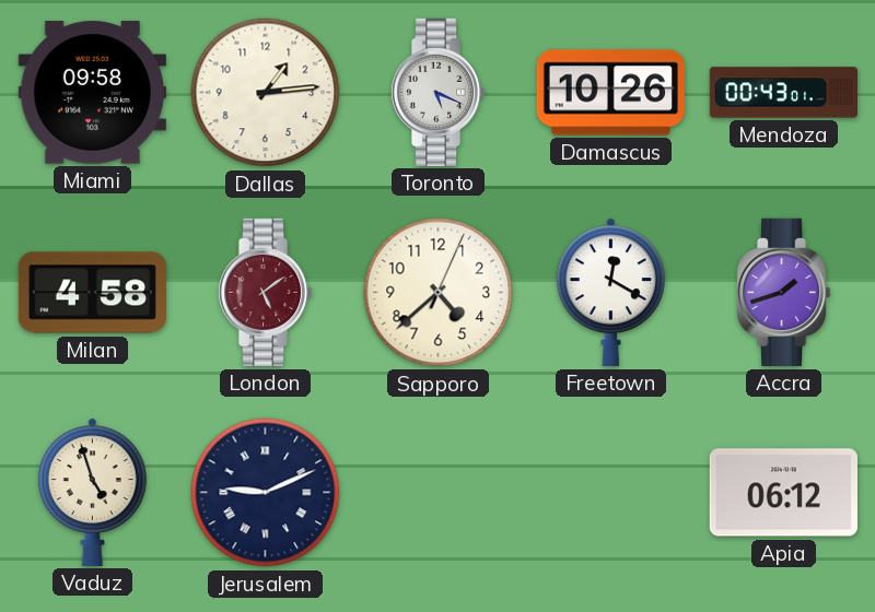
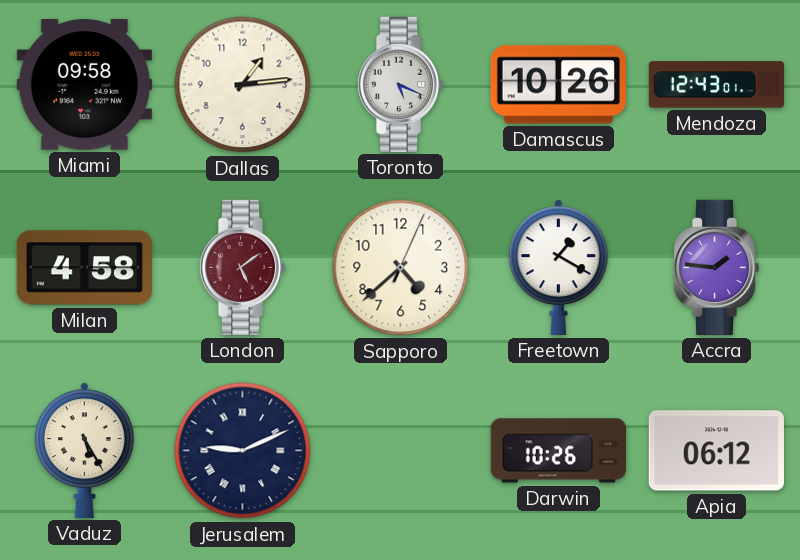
Mendoza: 00:43 -> 12:43 (716, 85)
Freetown: 12:20 -> 1:20 (558, 267)
Accra: 1:42 -> 1:46 (716, 267)
Vaduz: 4:57 -> 5:25 (84, 450)
Darwin: none -> 10:26 (558, 451)
